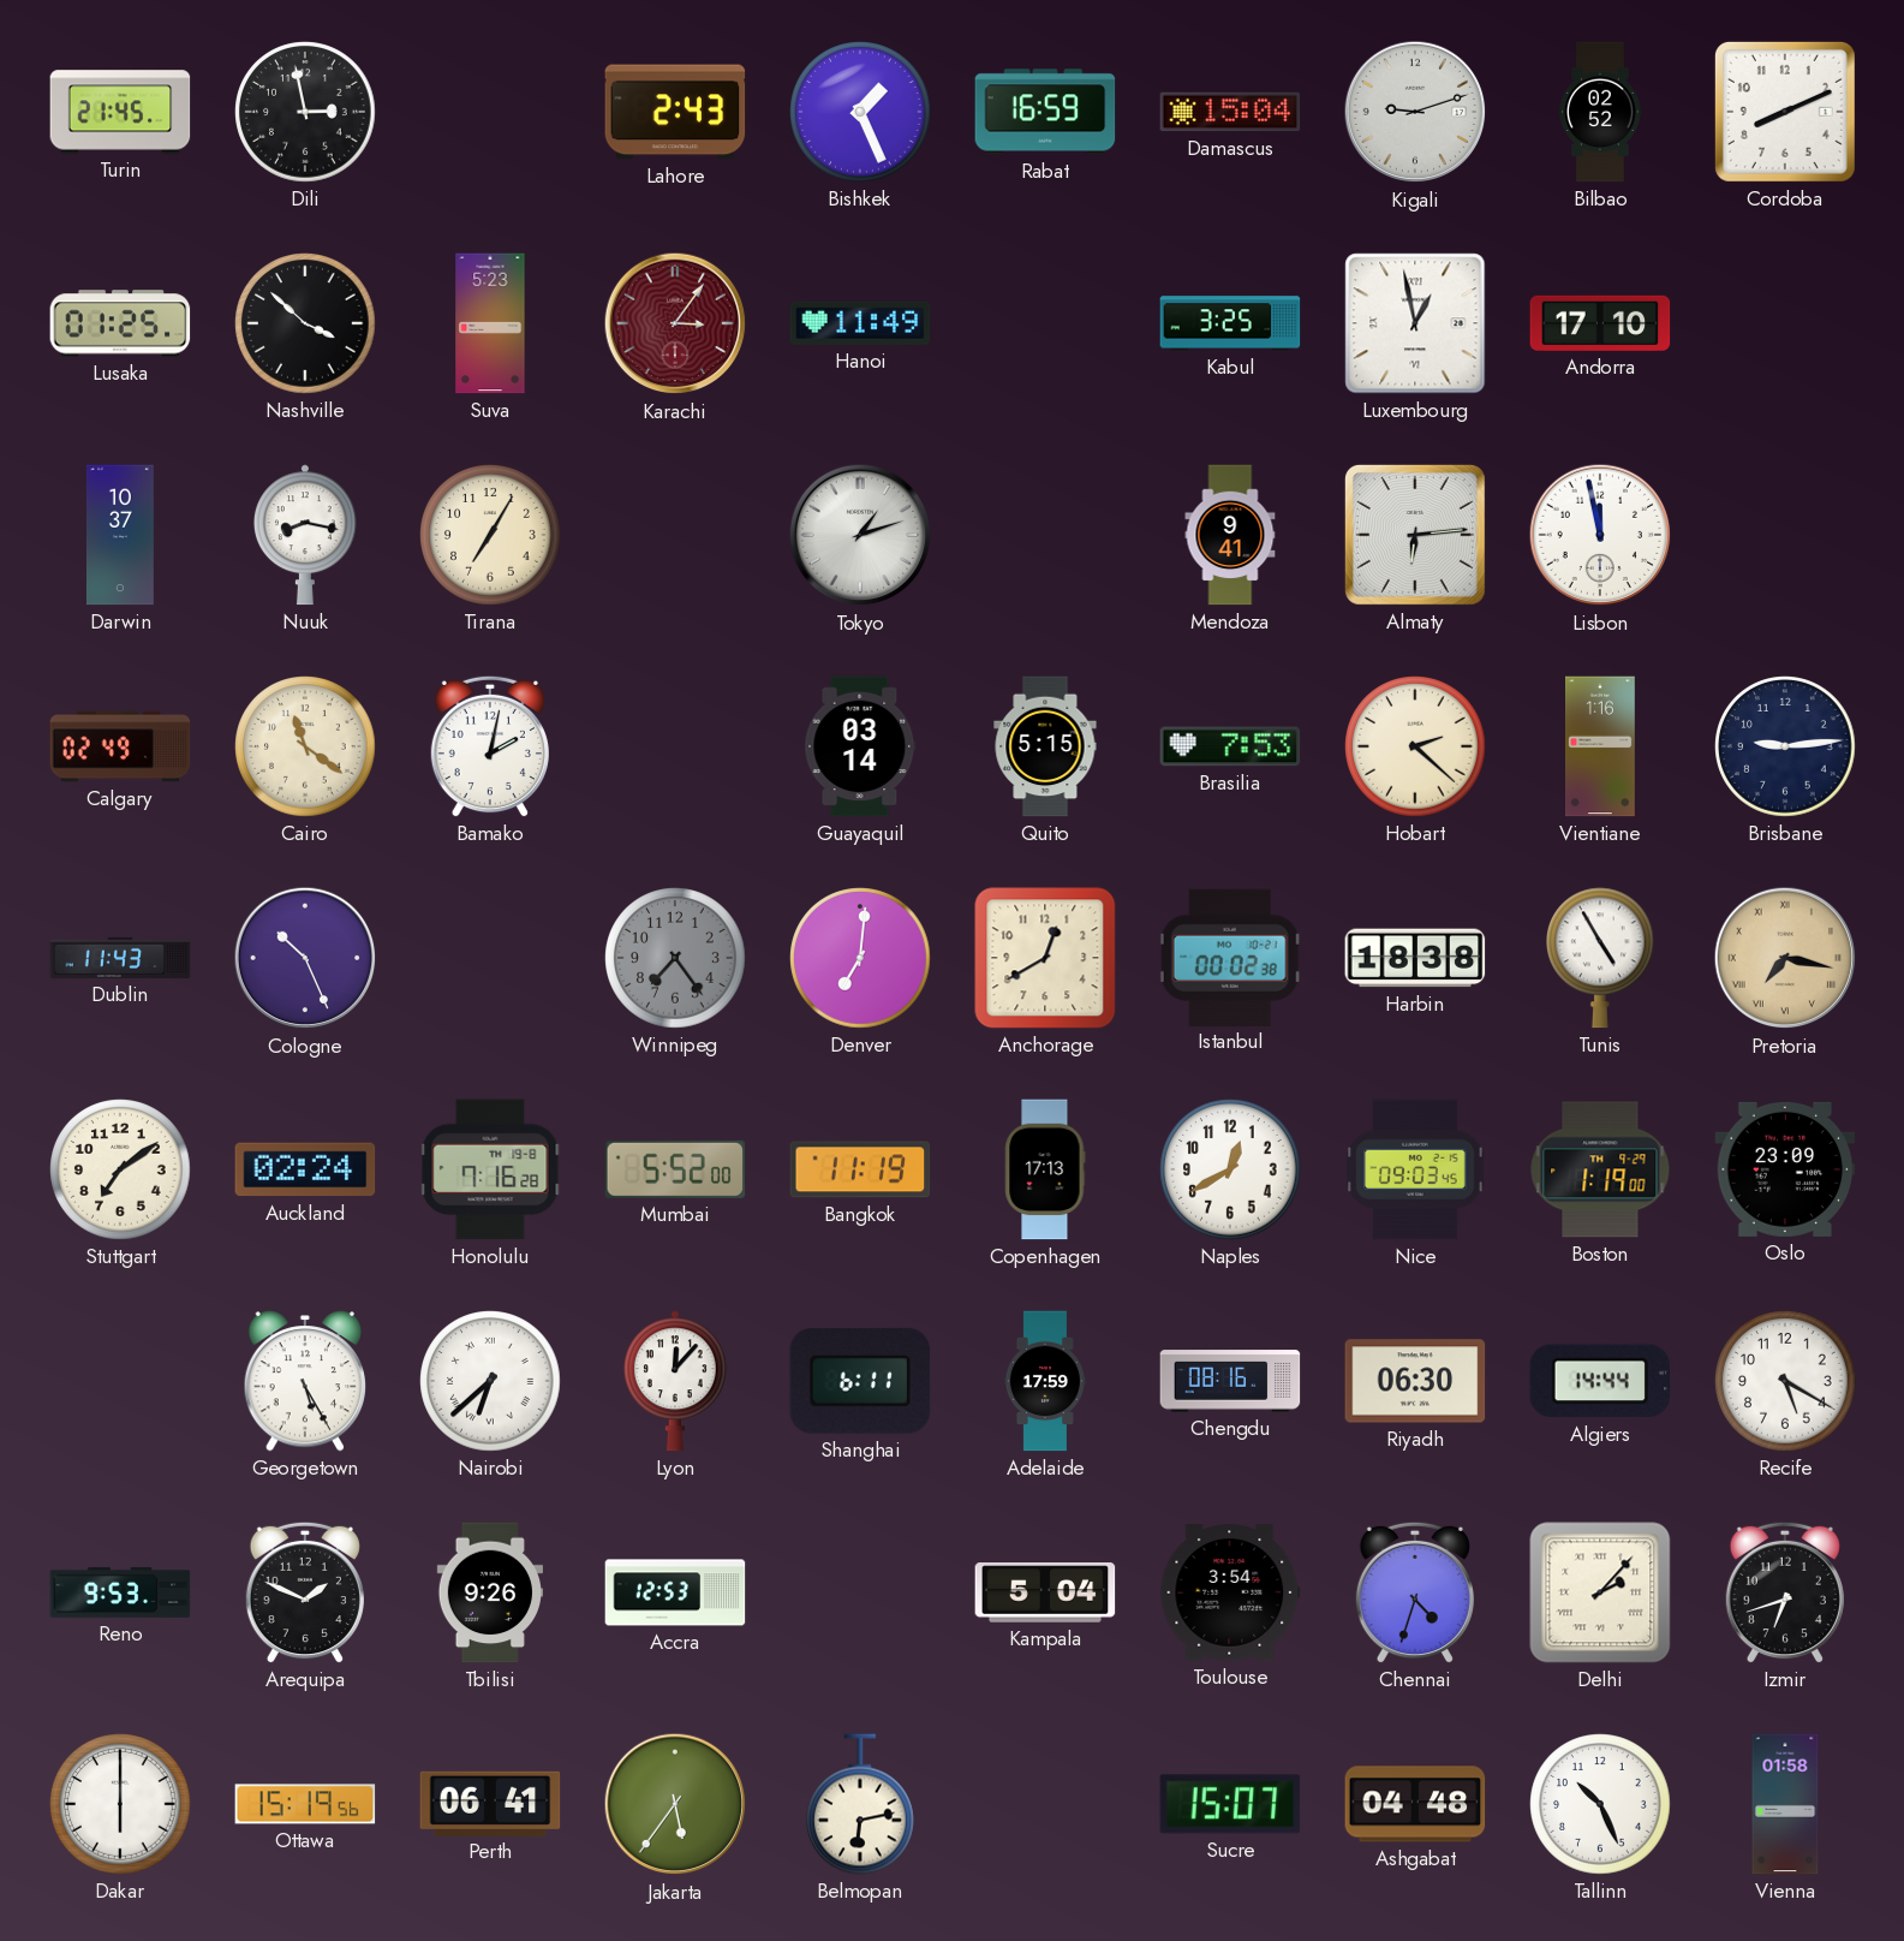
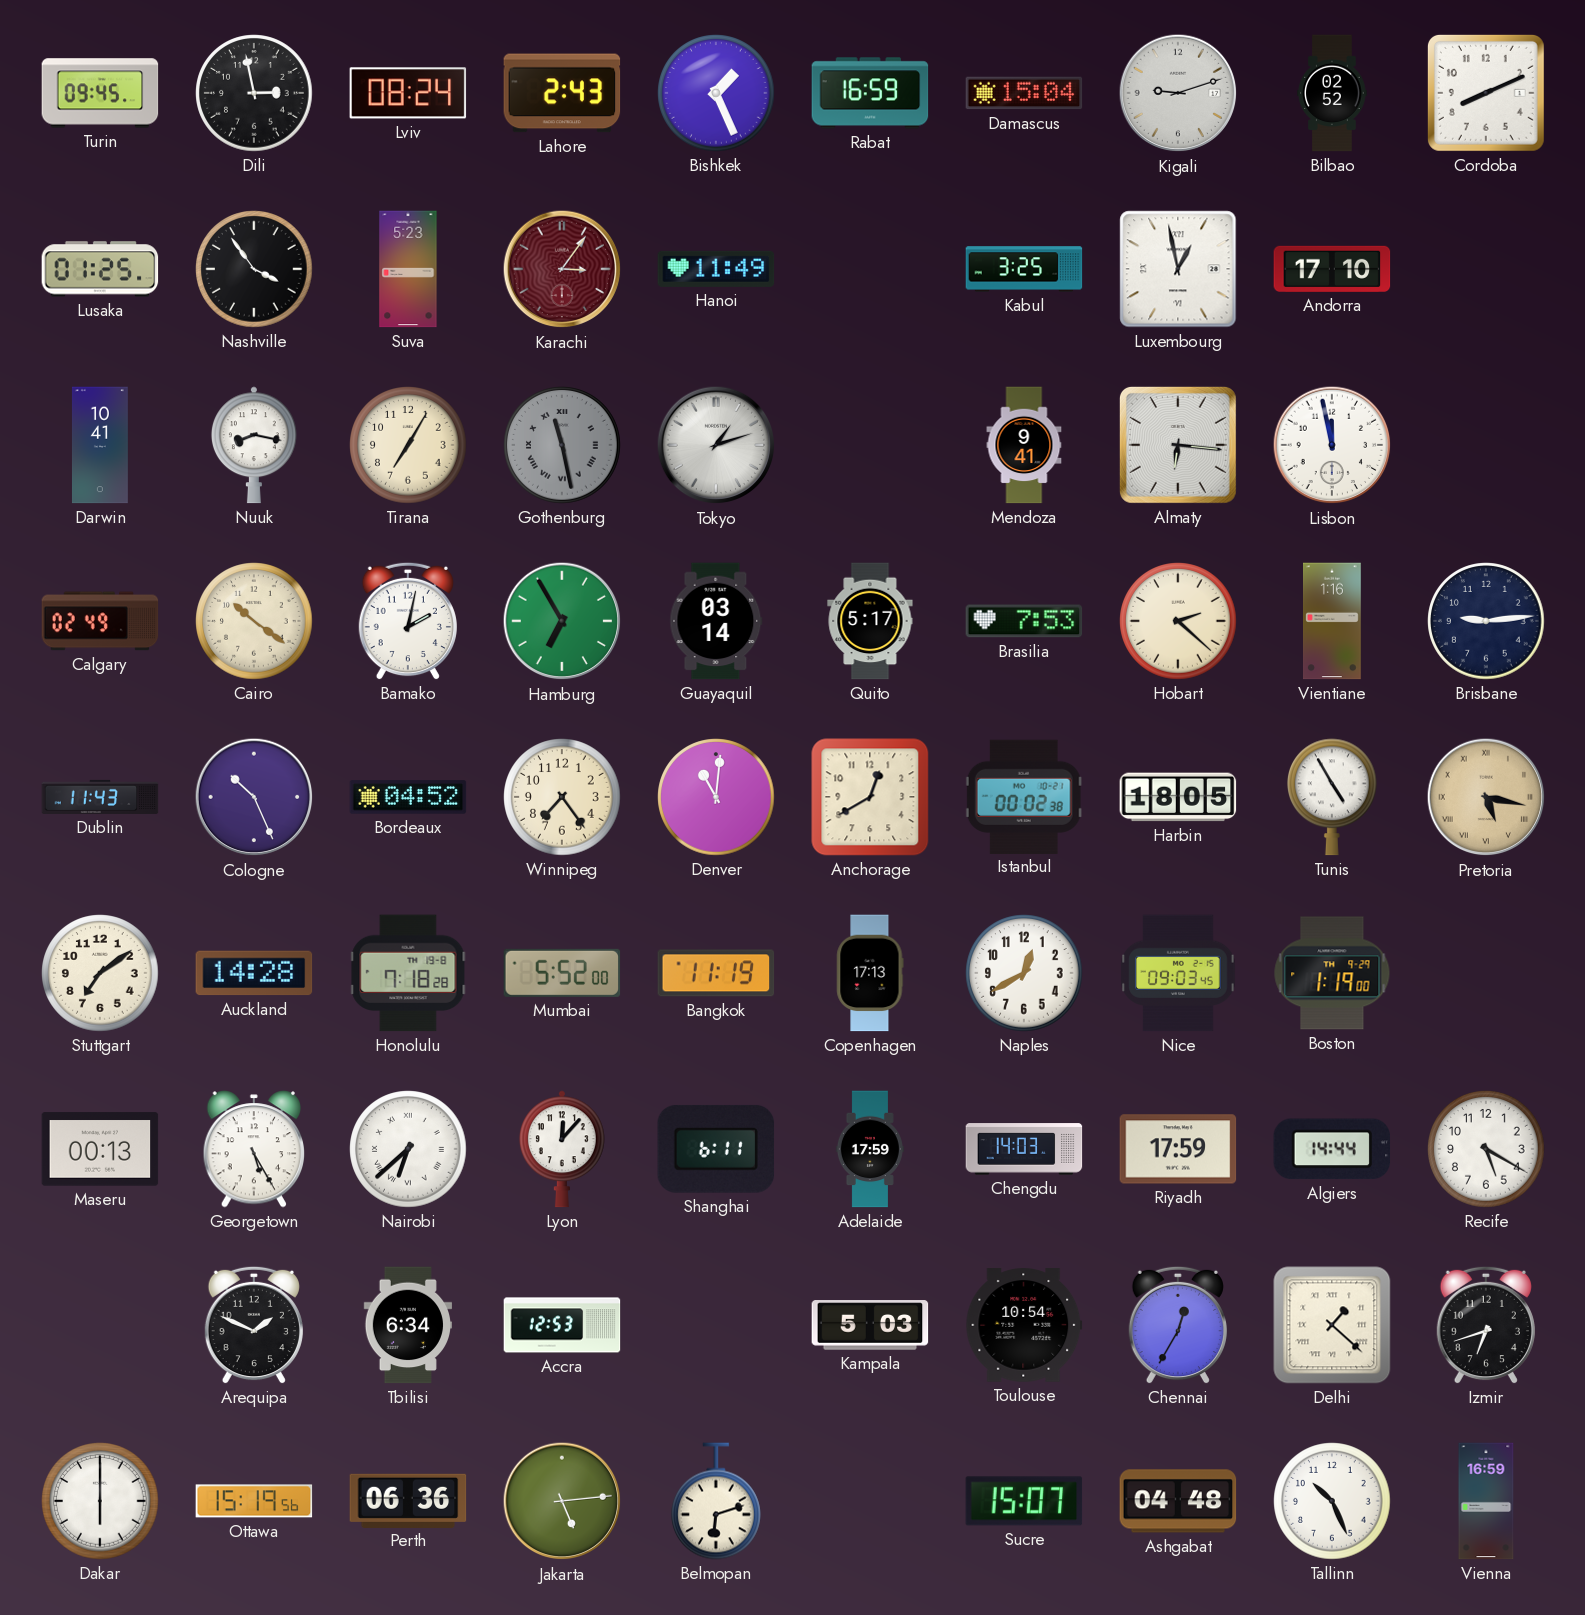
Turin: 21:45 -> 09:45 (100, 93)
Lviv: none -> 08:24 (408, 93)
Nashville: 3:52 -> 3:54 (254, 269)
Darwin: 10:37 -> 10:41 (100, 445)
Gothenburg: none -> 11:28 (562, 445)
Almaty: 6:14 -> 6:16 (1178, 445)
Cairo: 11:21 -> 10:21 (254, 621)
Hamburg: none -> 6:55 (562, 621)
Quito: 5:15 -> 5:17 (870, 621)
Bordeaux: none -> 04:52 (408, 797)
Winnipeg dial: grey -> cream (562, 797)
Denver: 7:01 -> 11:01 (716, 797)
Harbin: 18:38 -> 18:05 (1178, 797)
Pretoria: 7:17 -> 5:17 (1486, 797)
Auckland: 02:24 -> 14:28 (254, 973)
Honolulu: 7:16 -> 7:18 (408, 973)
Oslo: 23:09 -> none (1785, 1169)
Maseru: none -> 00:13 (100, 1149)
Chengdu: 08:16 -> 14:03 (1024, 1149)
Riyadh: 06:30 -> 17:59 (1178, 1149)
Reno: 9:53 -> none (120, 1592)
Tbilisi: 9:26 -> 6:34 (407, 1325)
Kampala: 5:04 -> 5:03 (870, 1325)
Toulouse: 3:54 -> 10:54 (1024, 1325)
Chennai: 4:33 -> 12:35 (1178, 1325)
Delhi: 2:07 -> 1:22 (1332, 1325)
Perth: 06:41 -> 06:36 (408, 1500)
Jakarta: 5:36 -> 5:14 (562, 1501)
Belmopan: 6:13 -> 6:12 (717, 1501)
Vienna: 01:58 -> 16:59 (1486, 1501)
